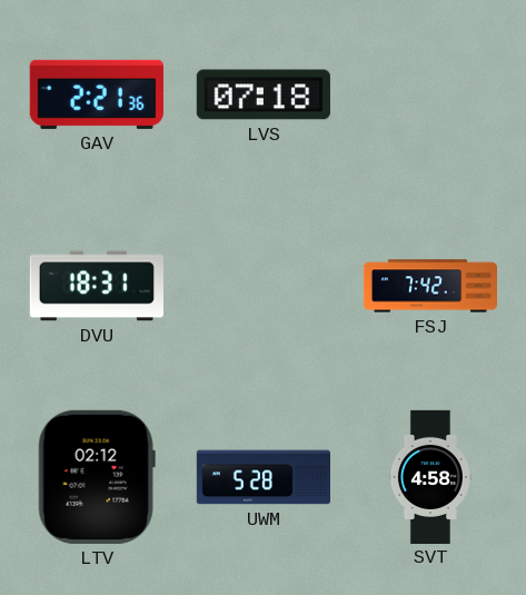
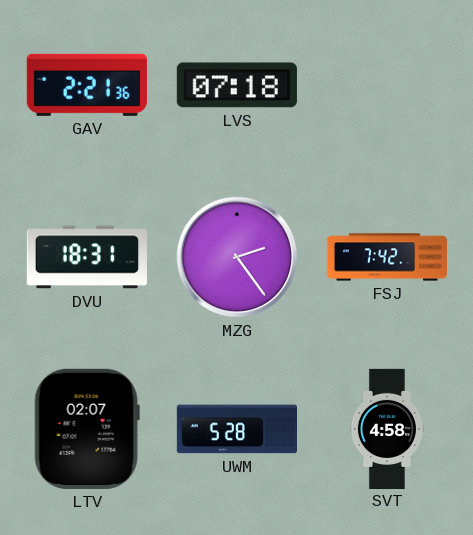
MZG: none -> 2:24 (237, 257)
LTV: 02:12 -> 02:07 (87, 429)
